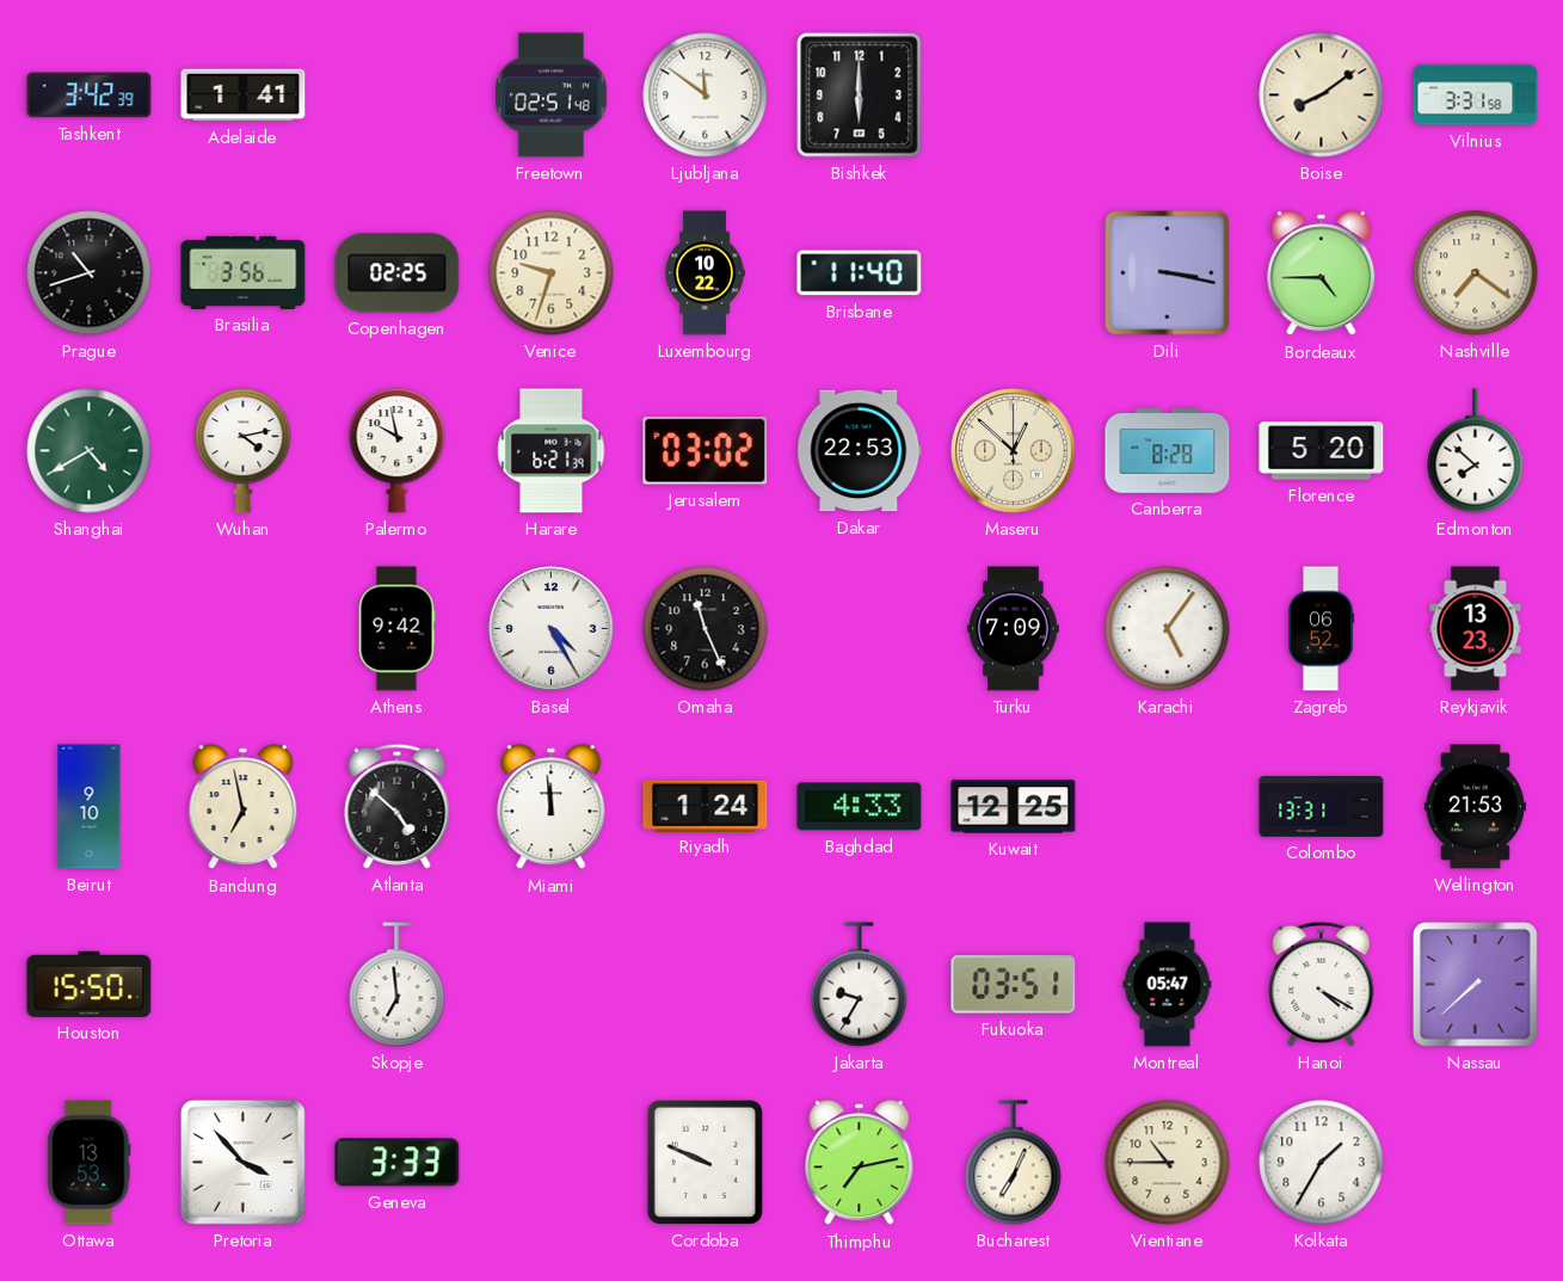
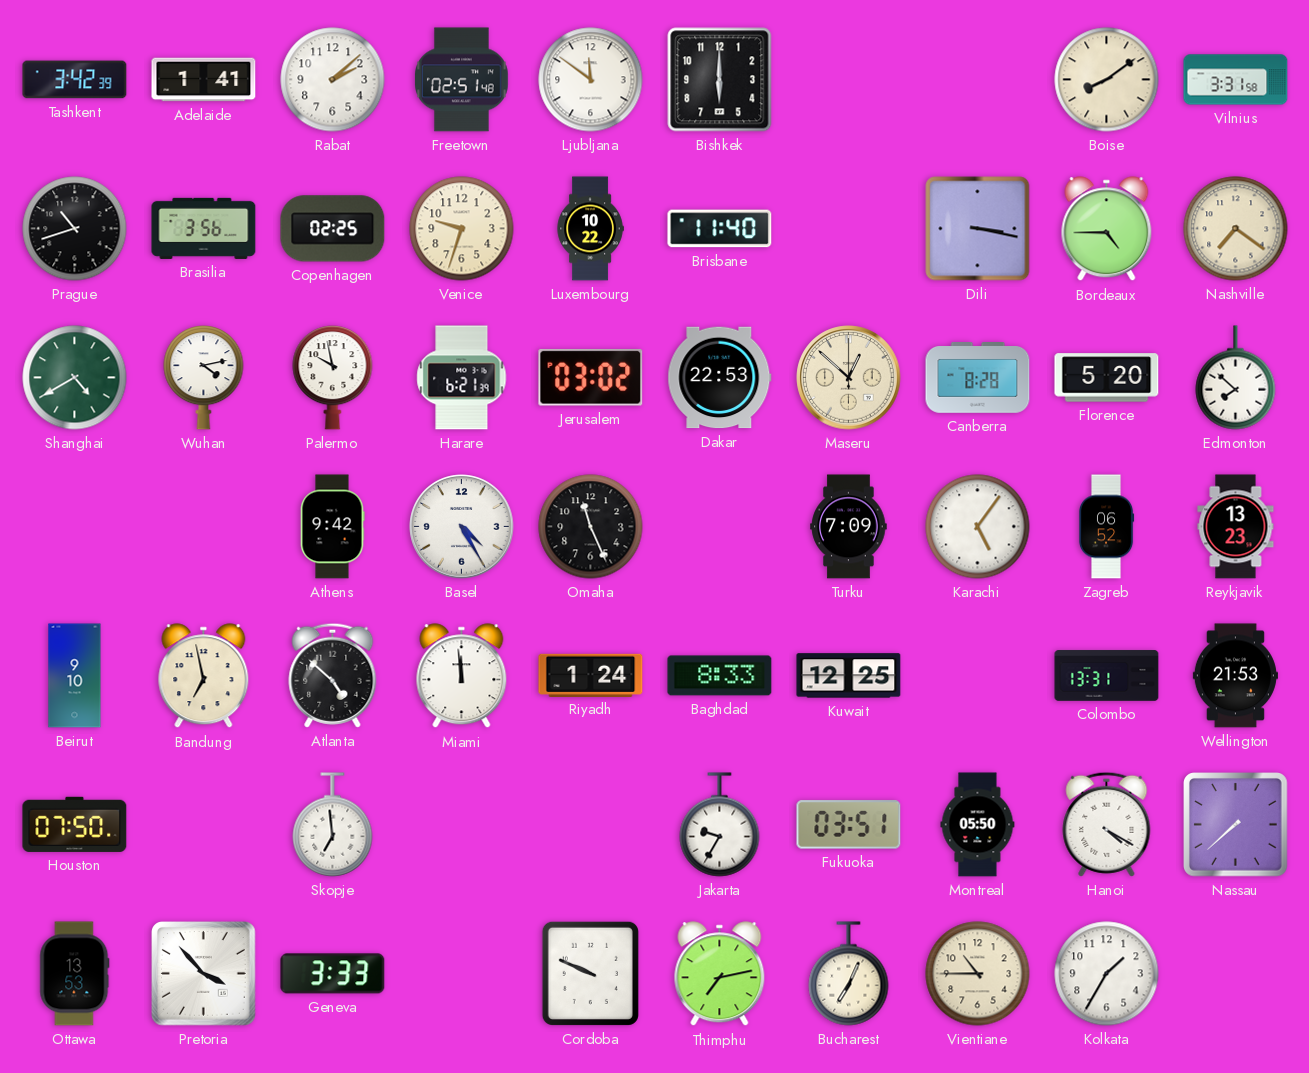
Rabat: none -> 2:08 (333, 80)
Baghdad: 4:33 -> 8:33 (720, 676)
Houston: 15:50 -> 07:50 (75, 824)
Montreal: 05:47 -> 05:50 (978, 825)
